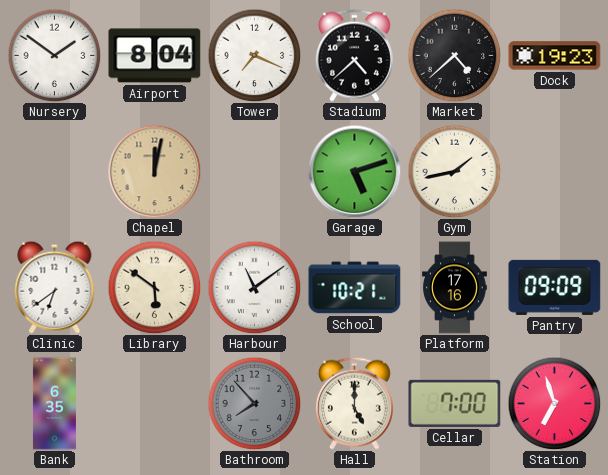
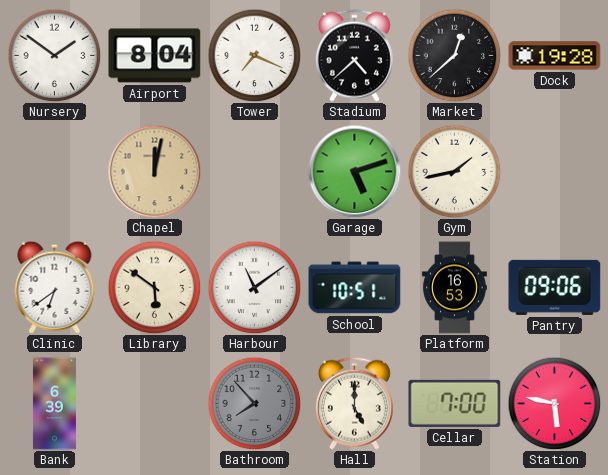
Market: 4:38 -> 12:38 (454, 55)
Dock: 19:23 -> 19:28 (555, 56)
School: 10:21 -> 10:51 (355, 288)
Platform: 17:16 -> 16:53 (455, 288)
Pantry: 09:09 -> 09:06 (555, 287)
Bank: 6:35 -> 6:39 (54, 404)
Station: 6:57 -> 5:47 (554, 403)
